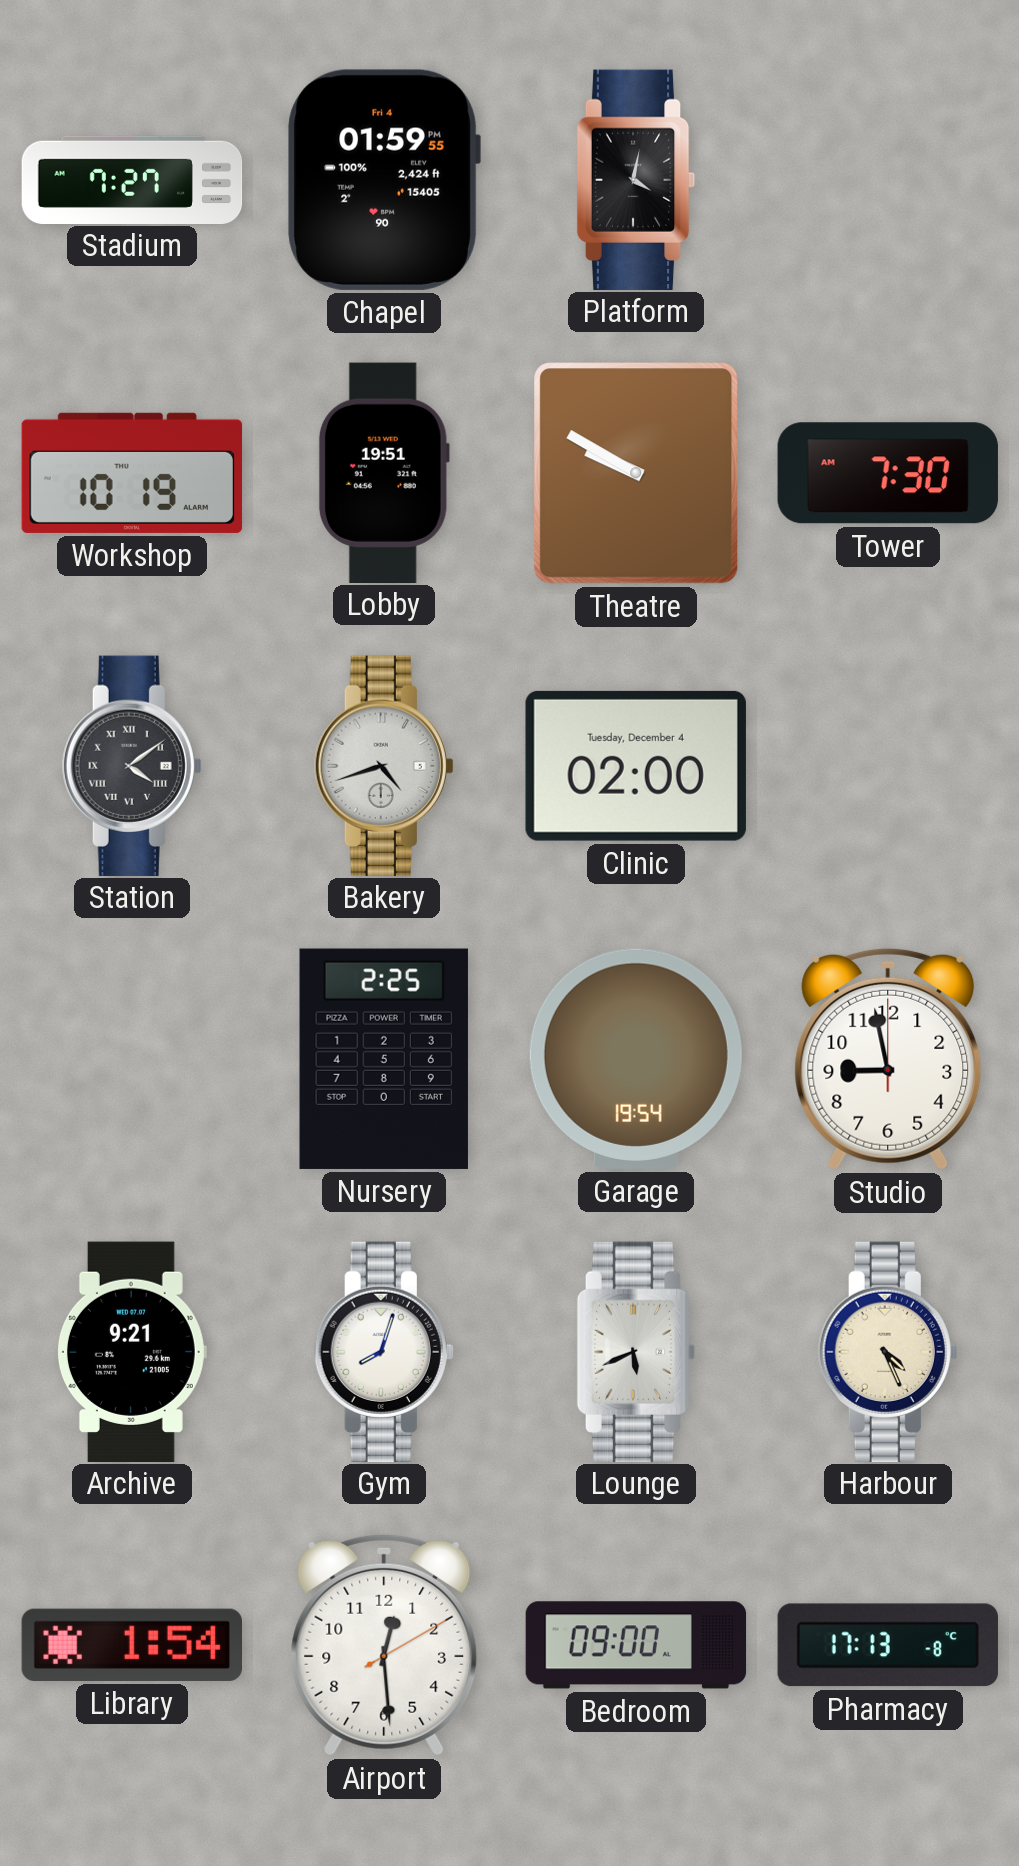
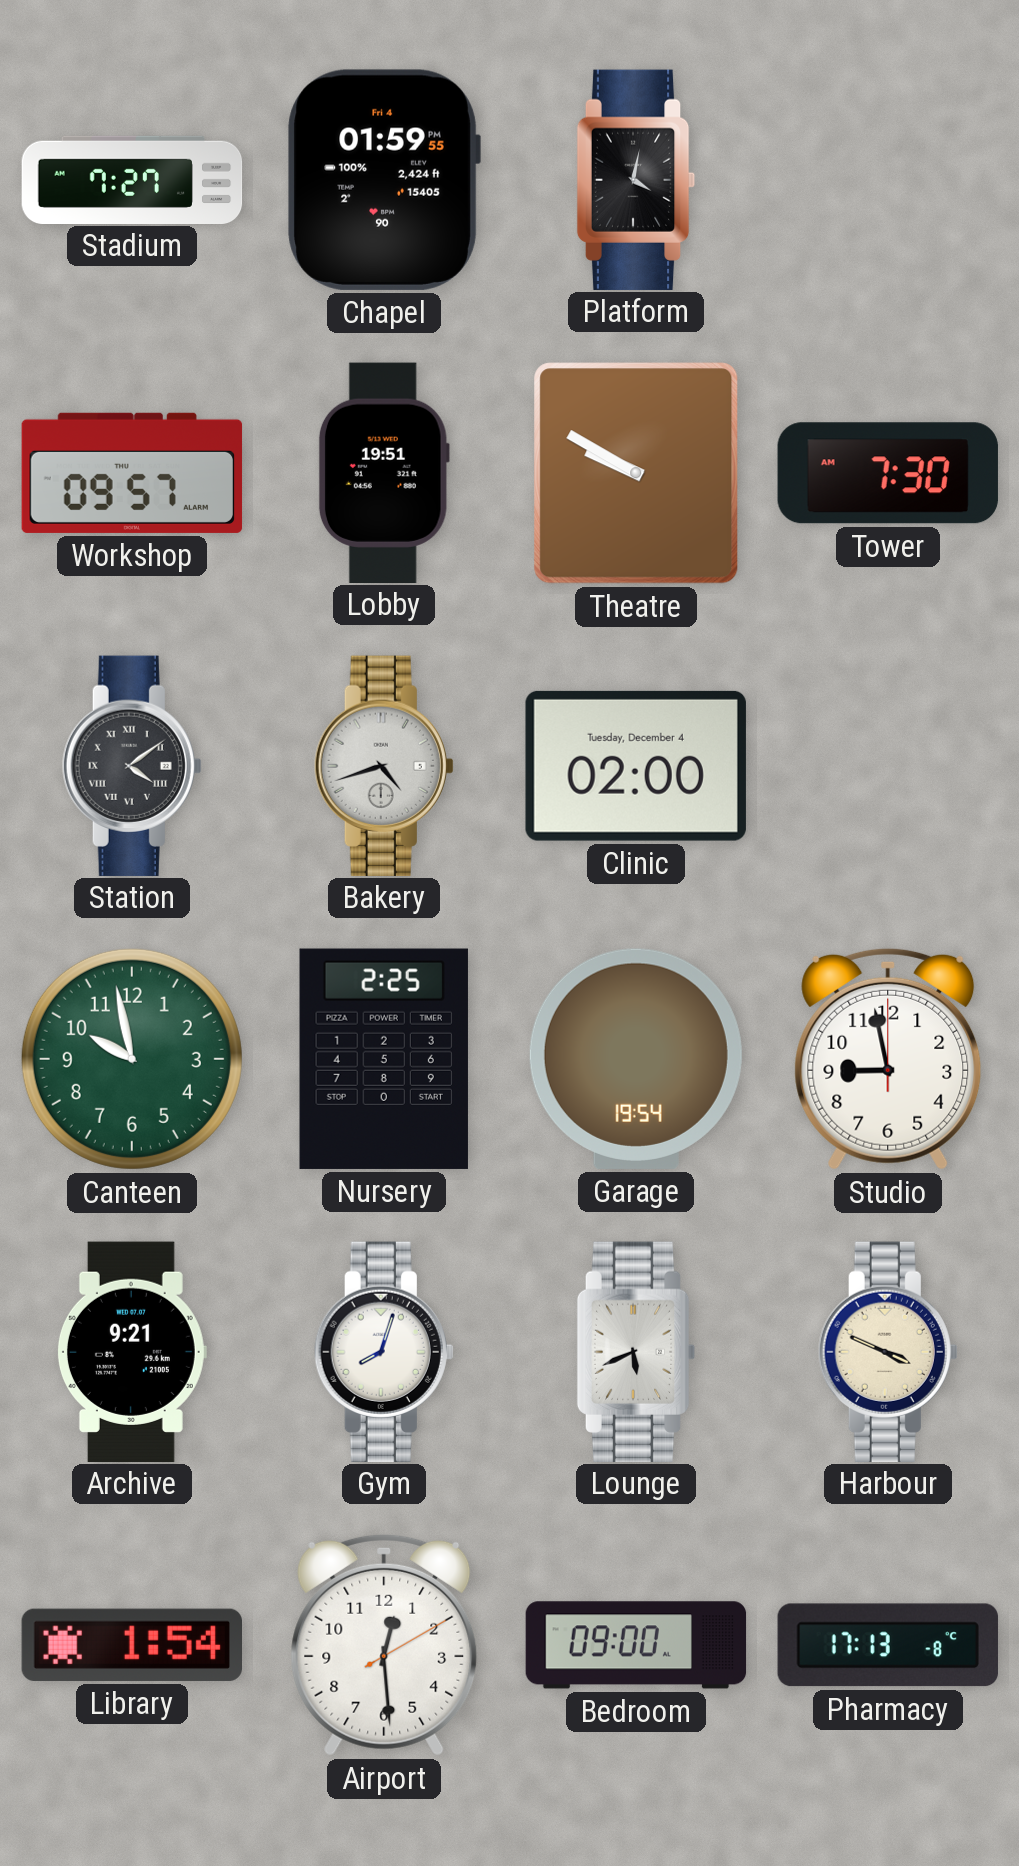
Workshop: 10:19 -> 09:57 (132, 473)
Canteen: none -> 9:58 (132, 1059)
Harbour: 4:26 -> 3:49 (888, 1351)
